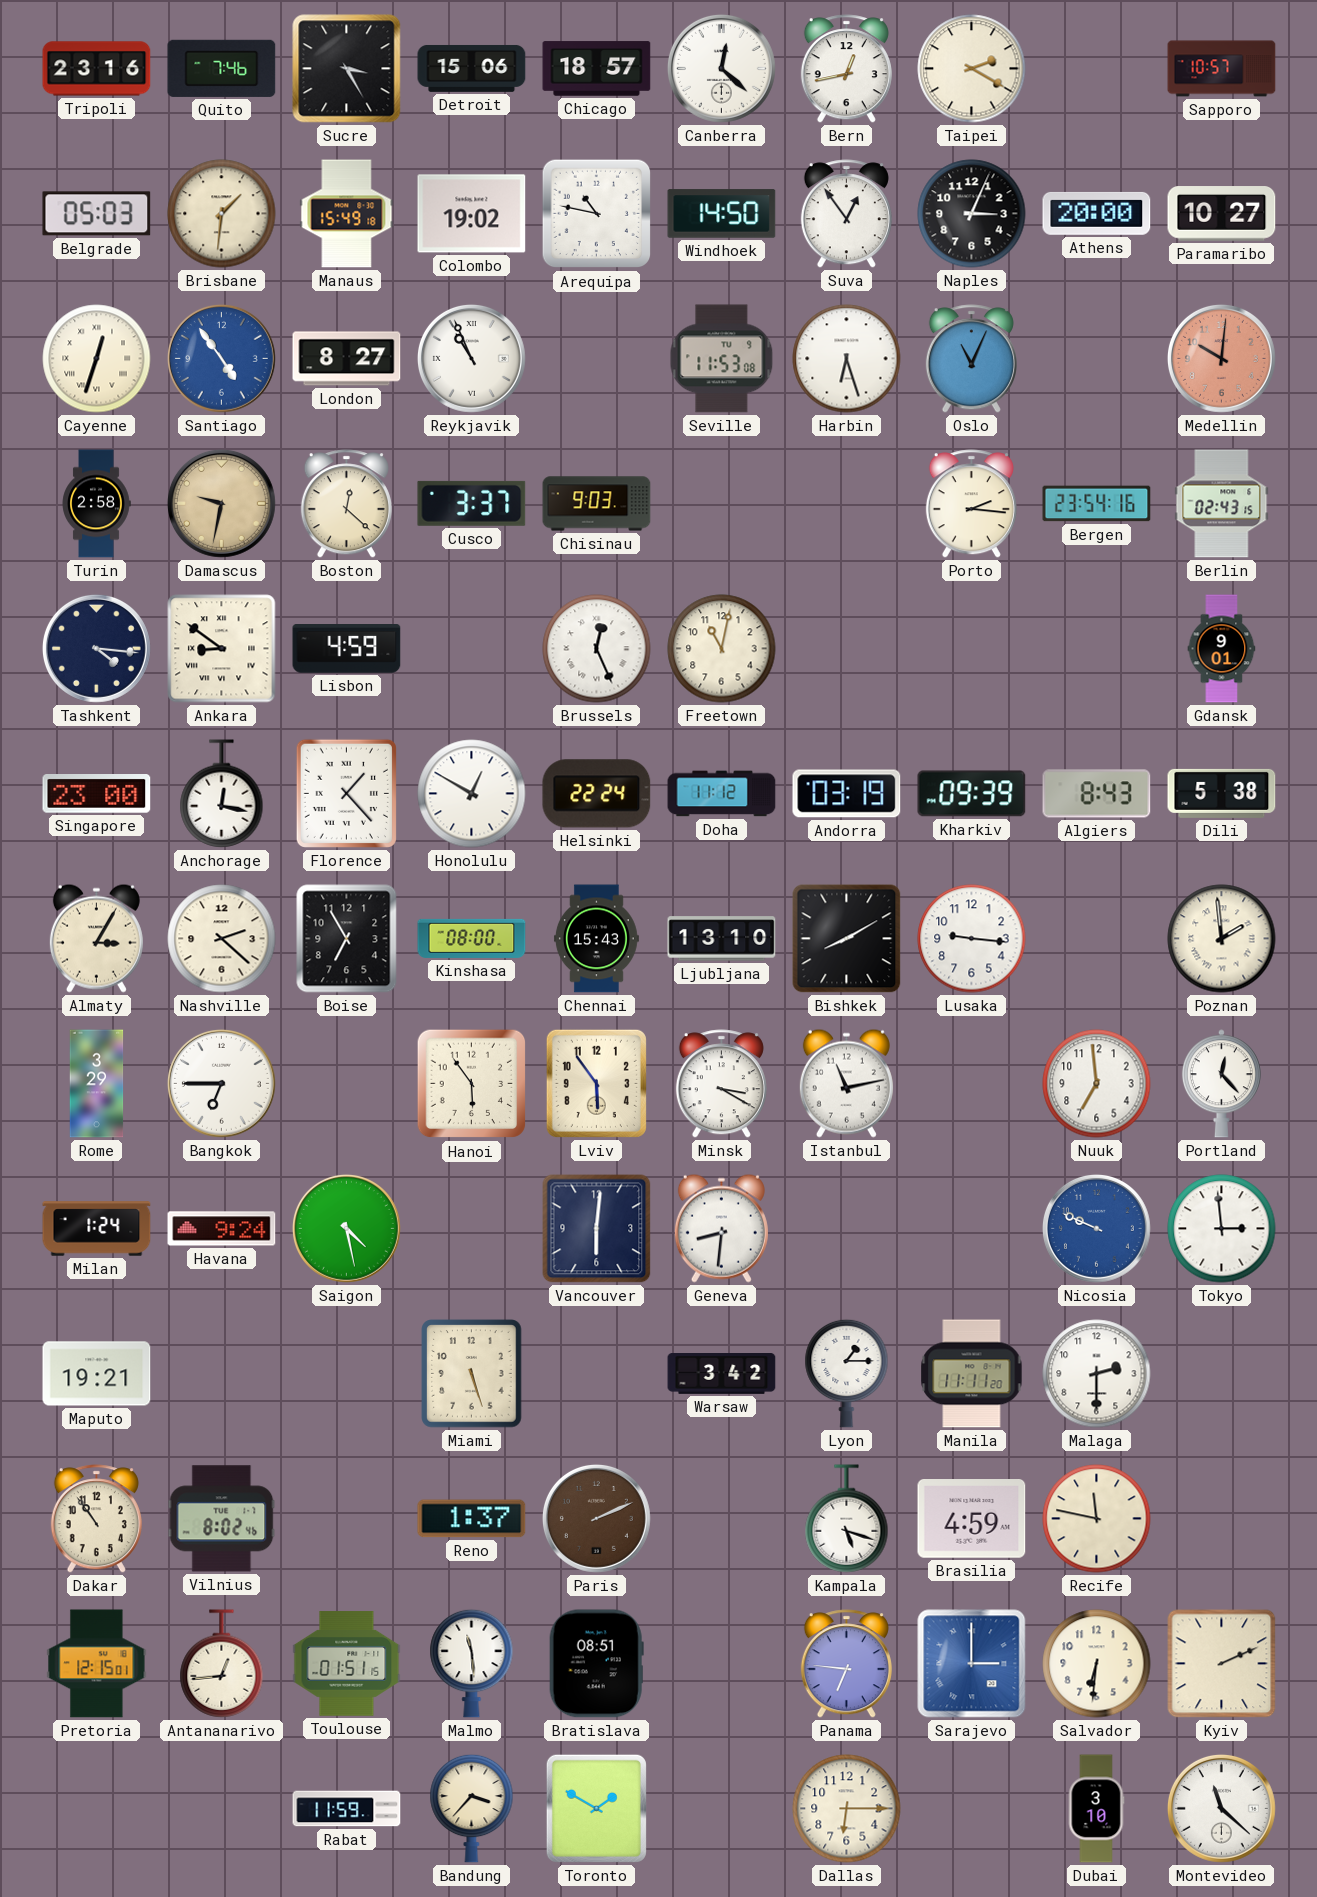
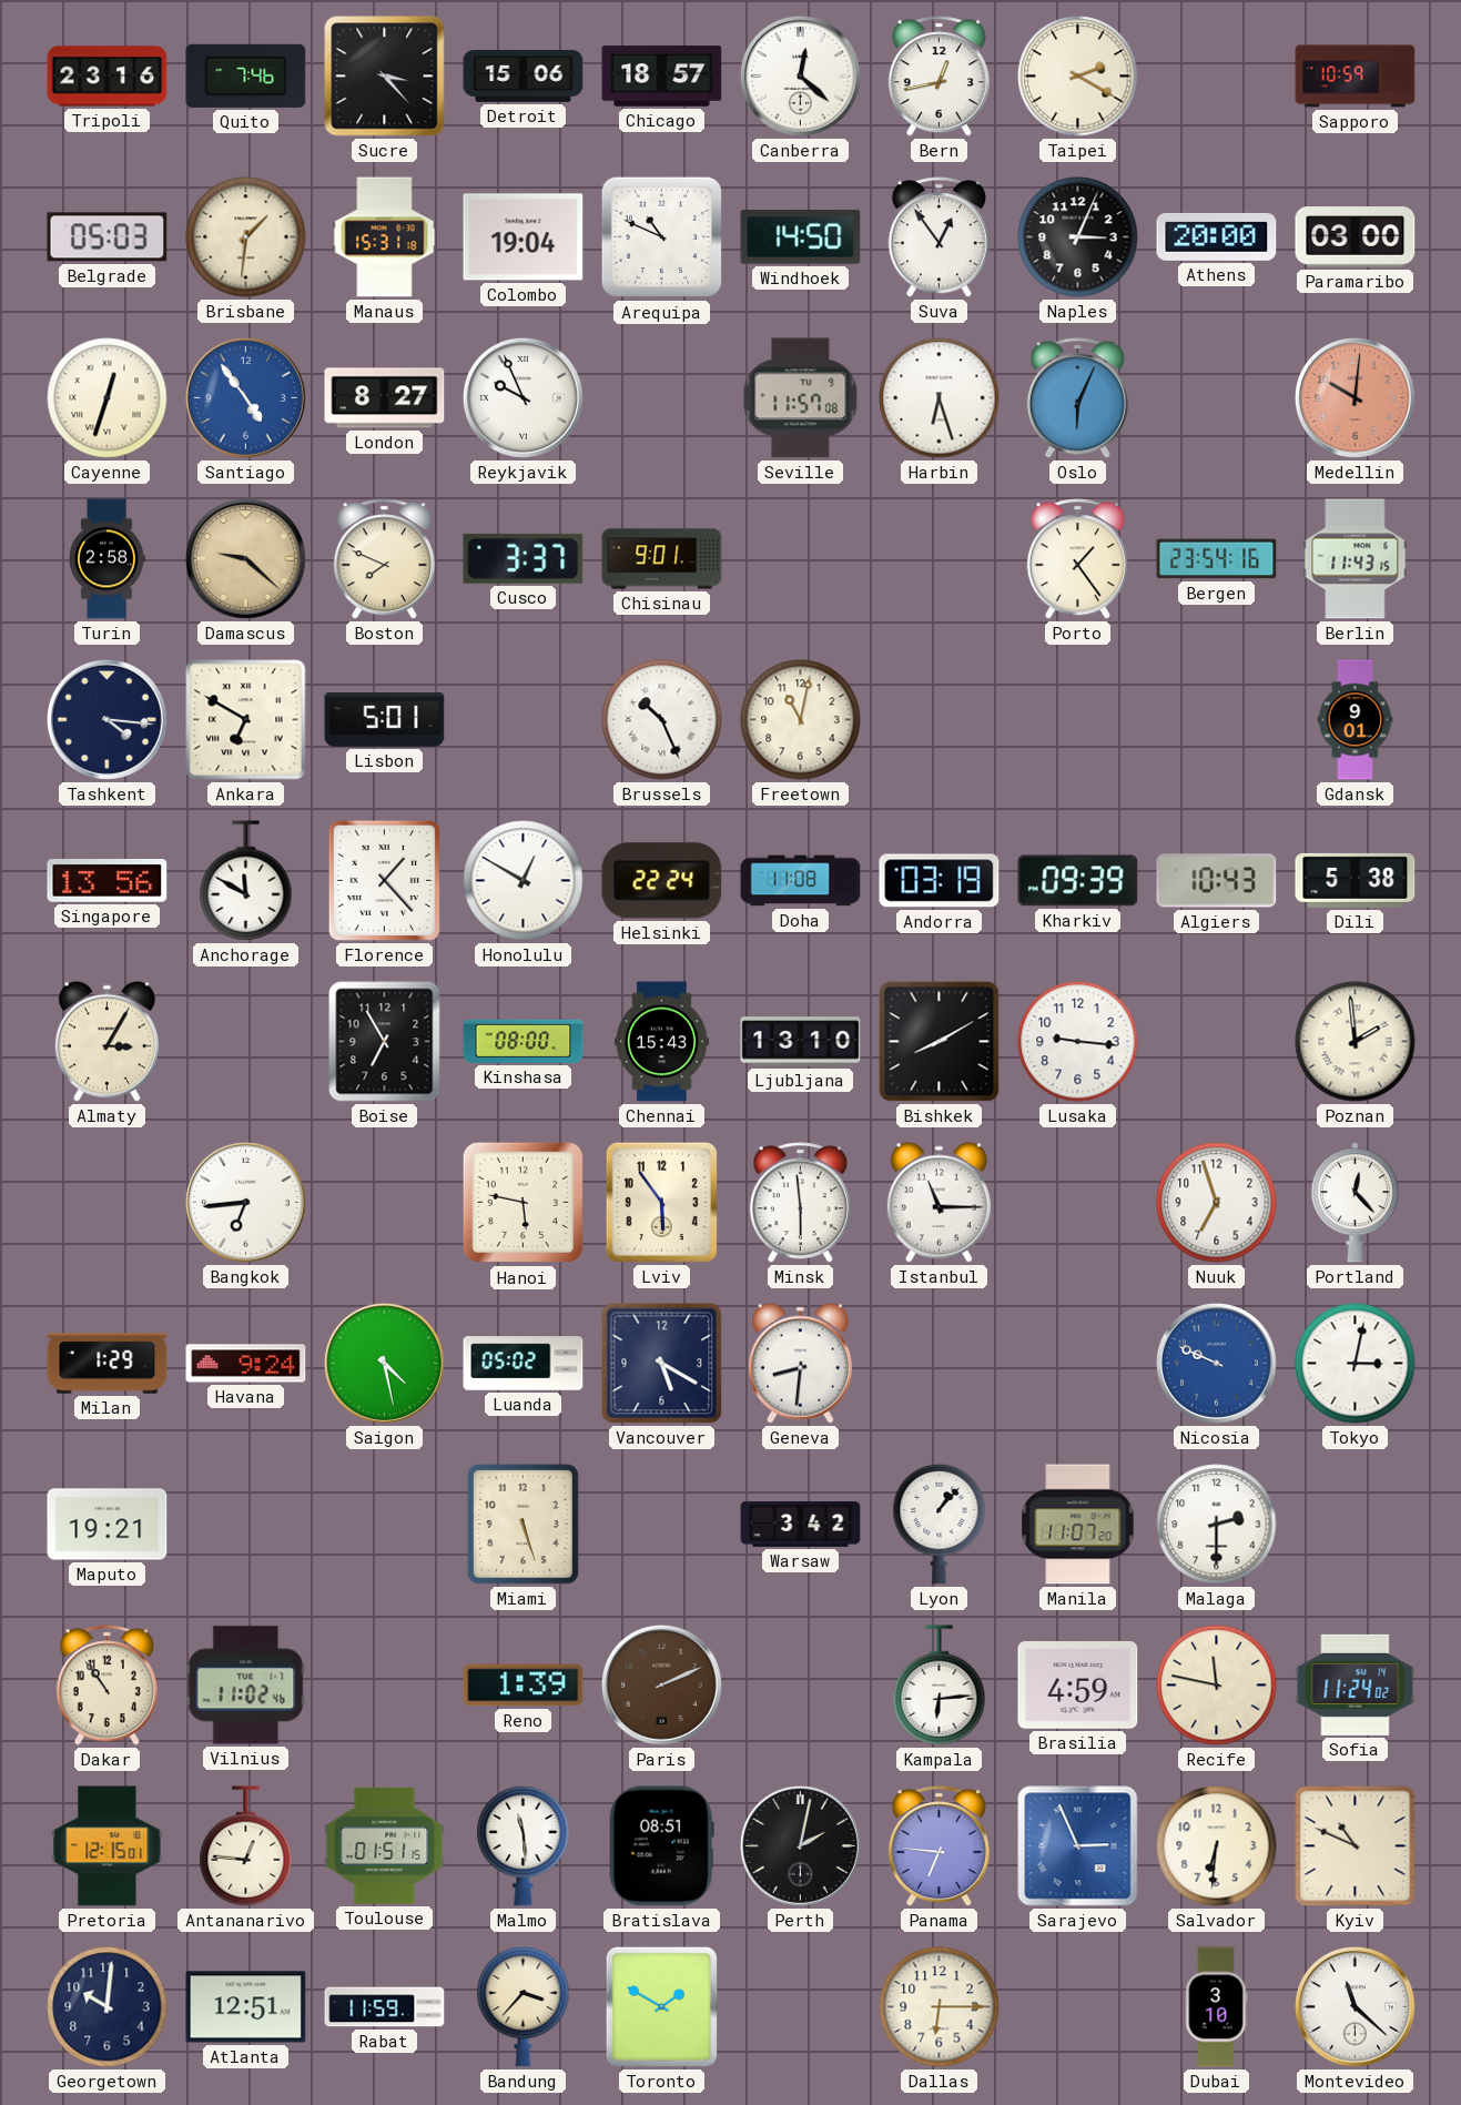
Sucre: 3:25 -> 3:23 (385, 77)
Sapporo: 10:57 -> 10:59 (1356, 77)
Manaus: 15:49 -> 15:31 (385, 237)
Colombo: 19:02 -> 19:04 (524, 237)
Arequipa: 10:47 -> 10:49 (662, 237)
Paramaribo: 10:27 -> 03:00 (1356, 237)
Reykjavik: 10:56 -> 9:56 (522, 397)
Seville: 11:53 -> 11:57 (801, 398)
Oslo: 11:04 -> 6:04 (1077, 398)
Damascus: 9:32 -> 9:22 (245, 558)
Boston: 12:22 -> 7:49 (384, 559)
Chisinau: 9:03 -> 9:01 (662, 559)
Porto: 2:16 -> 1:24 (1077, 559)
Berlin: 02:43 -> 11:43 (1356, 559)
Ankara: 8:51 -> 6:50 (246, 720)
Lisbon: 4:59 -> 5:01 (385, 720)
Brussels: 12:26 -> 10:26 (662, 720)
Singapore: 23:00 -> 13:56 (108, 881)
Anchorage: 12:17 -> 11:50 (246, 881)
Doha: 11:12 -> 11:08 (801, 881)
Algiers: 8:43 -> 10:43 (1217, 881)
Nashville: 2:22 -> none (222, 939)
Rome: 3:29 -> none (97, 1084)
Bangkok: 6:45 -> 6:44 (245, 1202)
Hanoi: 5:54 -> 5:47 (524, 1203)
Minsk: 3:20 -> 5:59 (800, 1203)
Istanbul: 11:13 -> 11:15 (939, 1202)
Nuuk: 6:59 -> 6:57 (1217, 1203)
Milan: 1:24 -> 1:29 (108, 1364)
Luanda: none -> 05:02 (524, 1364)
Vancouver: 6:01 -> 5:20 (662, 1364)
Tokyo: 2:59 -> 3:02 (1356, 1364)
Lyon: 1:15 -> 1:07 (940, 1524)
Manila: 11:11 -> 11:07 (1078, 1525)
Vilnius: 8:02 -> 11:02 (246, 1686)
Reno: 1:37 -> 1:39 (524, 1686)
Kampala: 5:18 -> 6:14 (940, 1686)
Sofia: none -> 11:24 (1356, 1684)
Antananarivo: 12:44 -> 12:46 (246, 1846)
Perth: none -> 2:02 (800, 1845)
Sarajevo: 3:00 -> 2:56 (1078, 1846)
Kyiv: 2:11 -> 10:49 (1356, 1846)
Georgetown: none -> 10:01 (108, 2007)
Atlanta: none -> 12:51 (246, 2007)
